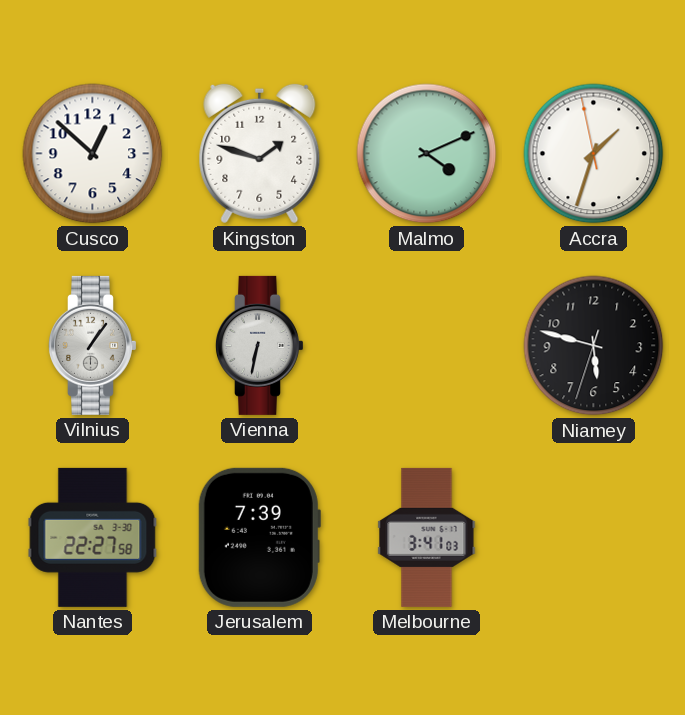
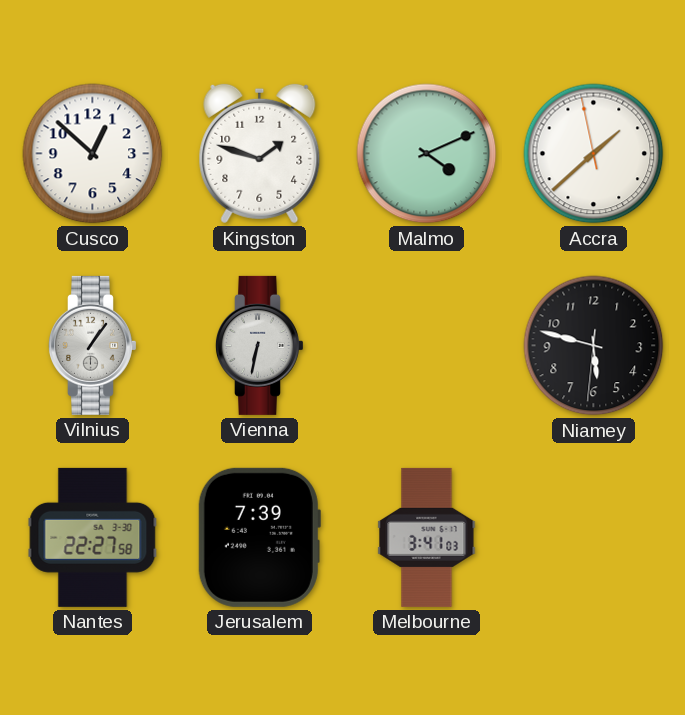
Accra: 1:32 -> 1:37 (594, 154)
Niamey: 5:47:33 -> 5:47:31 (594, 346)
